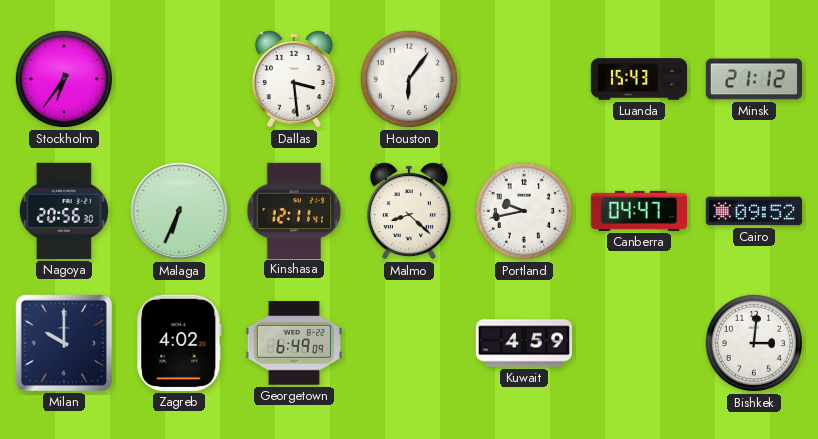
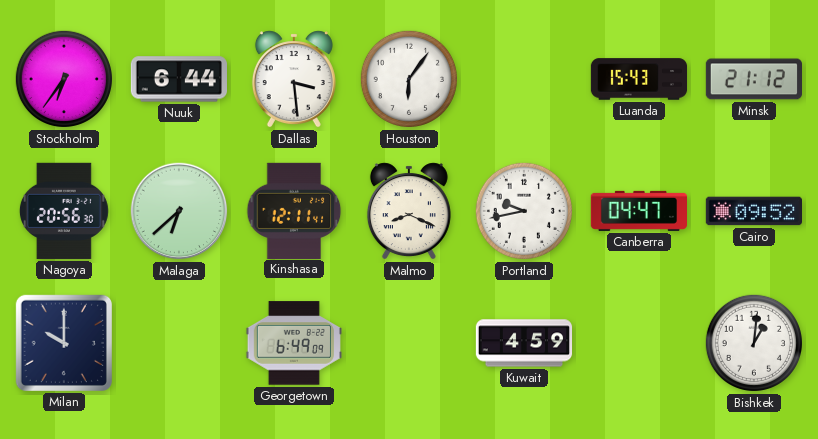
Nuuk: none -> 6:44 (178, 79)
Malaga: 6:34 -> 6:38 (179, 211)
Malmo: 8:22 -> 8:19 (409, 211)
Zagreb: 4:02 -> none (179, 343)
Bishkek: 3:01 -> 1:01 (754, 343)
